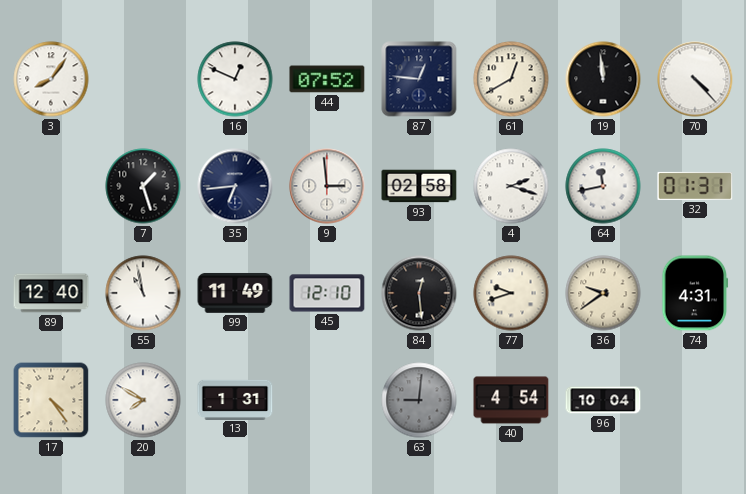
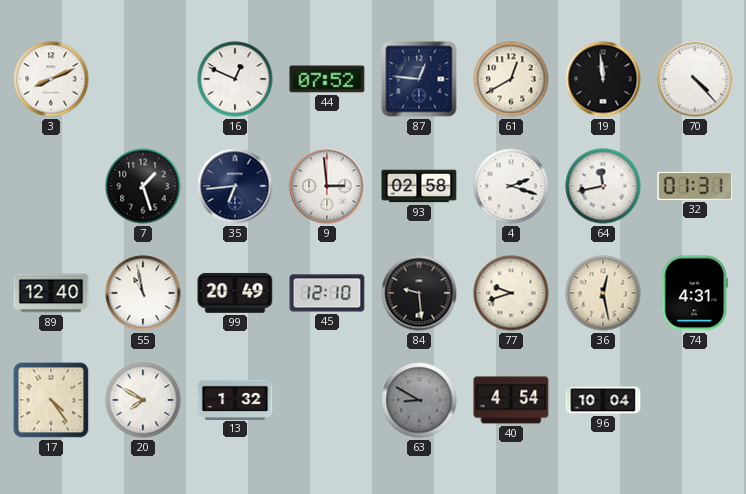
3: 8:06 -> 8:11 (51, 79)
99: 11:49 -> 20:49 (235, 293)
84: 12:29 -> 9:29 (419, 293)
36: 9:39 -> 12:28 (603, 293)
13: 1:31 -> 1:32 (235, 399)
63: 9:01 -> 8:50 (419, 400)
